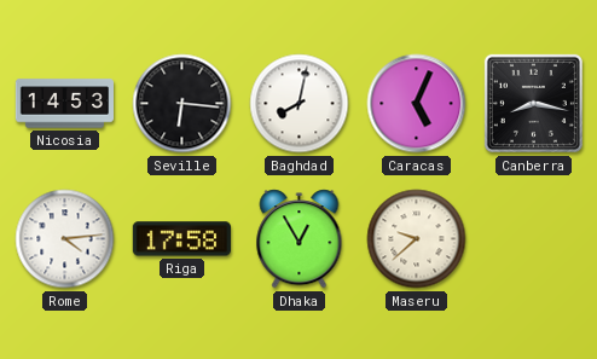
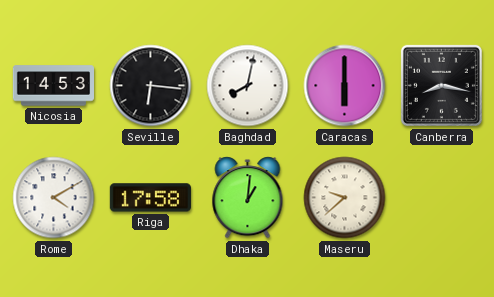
Caracas: 5:04 -> 6:00 (345, 86)
Rome: 4:14 -> 4:10 (54, 198)
Dhaka: 12:55 -> 1:01 (248, 198)
